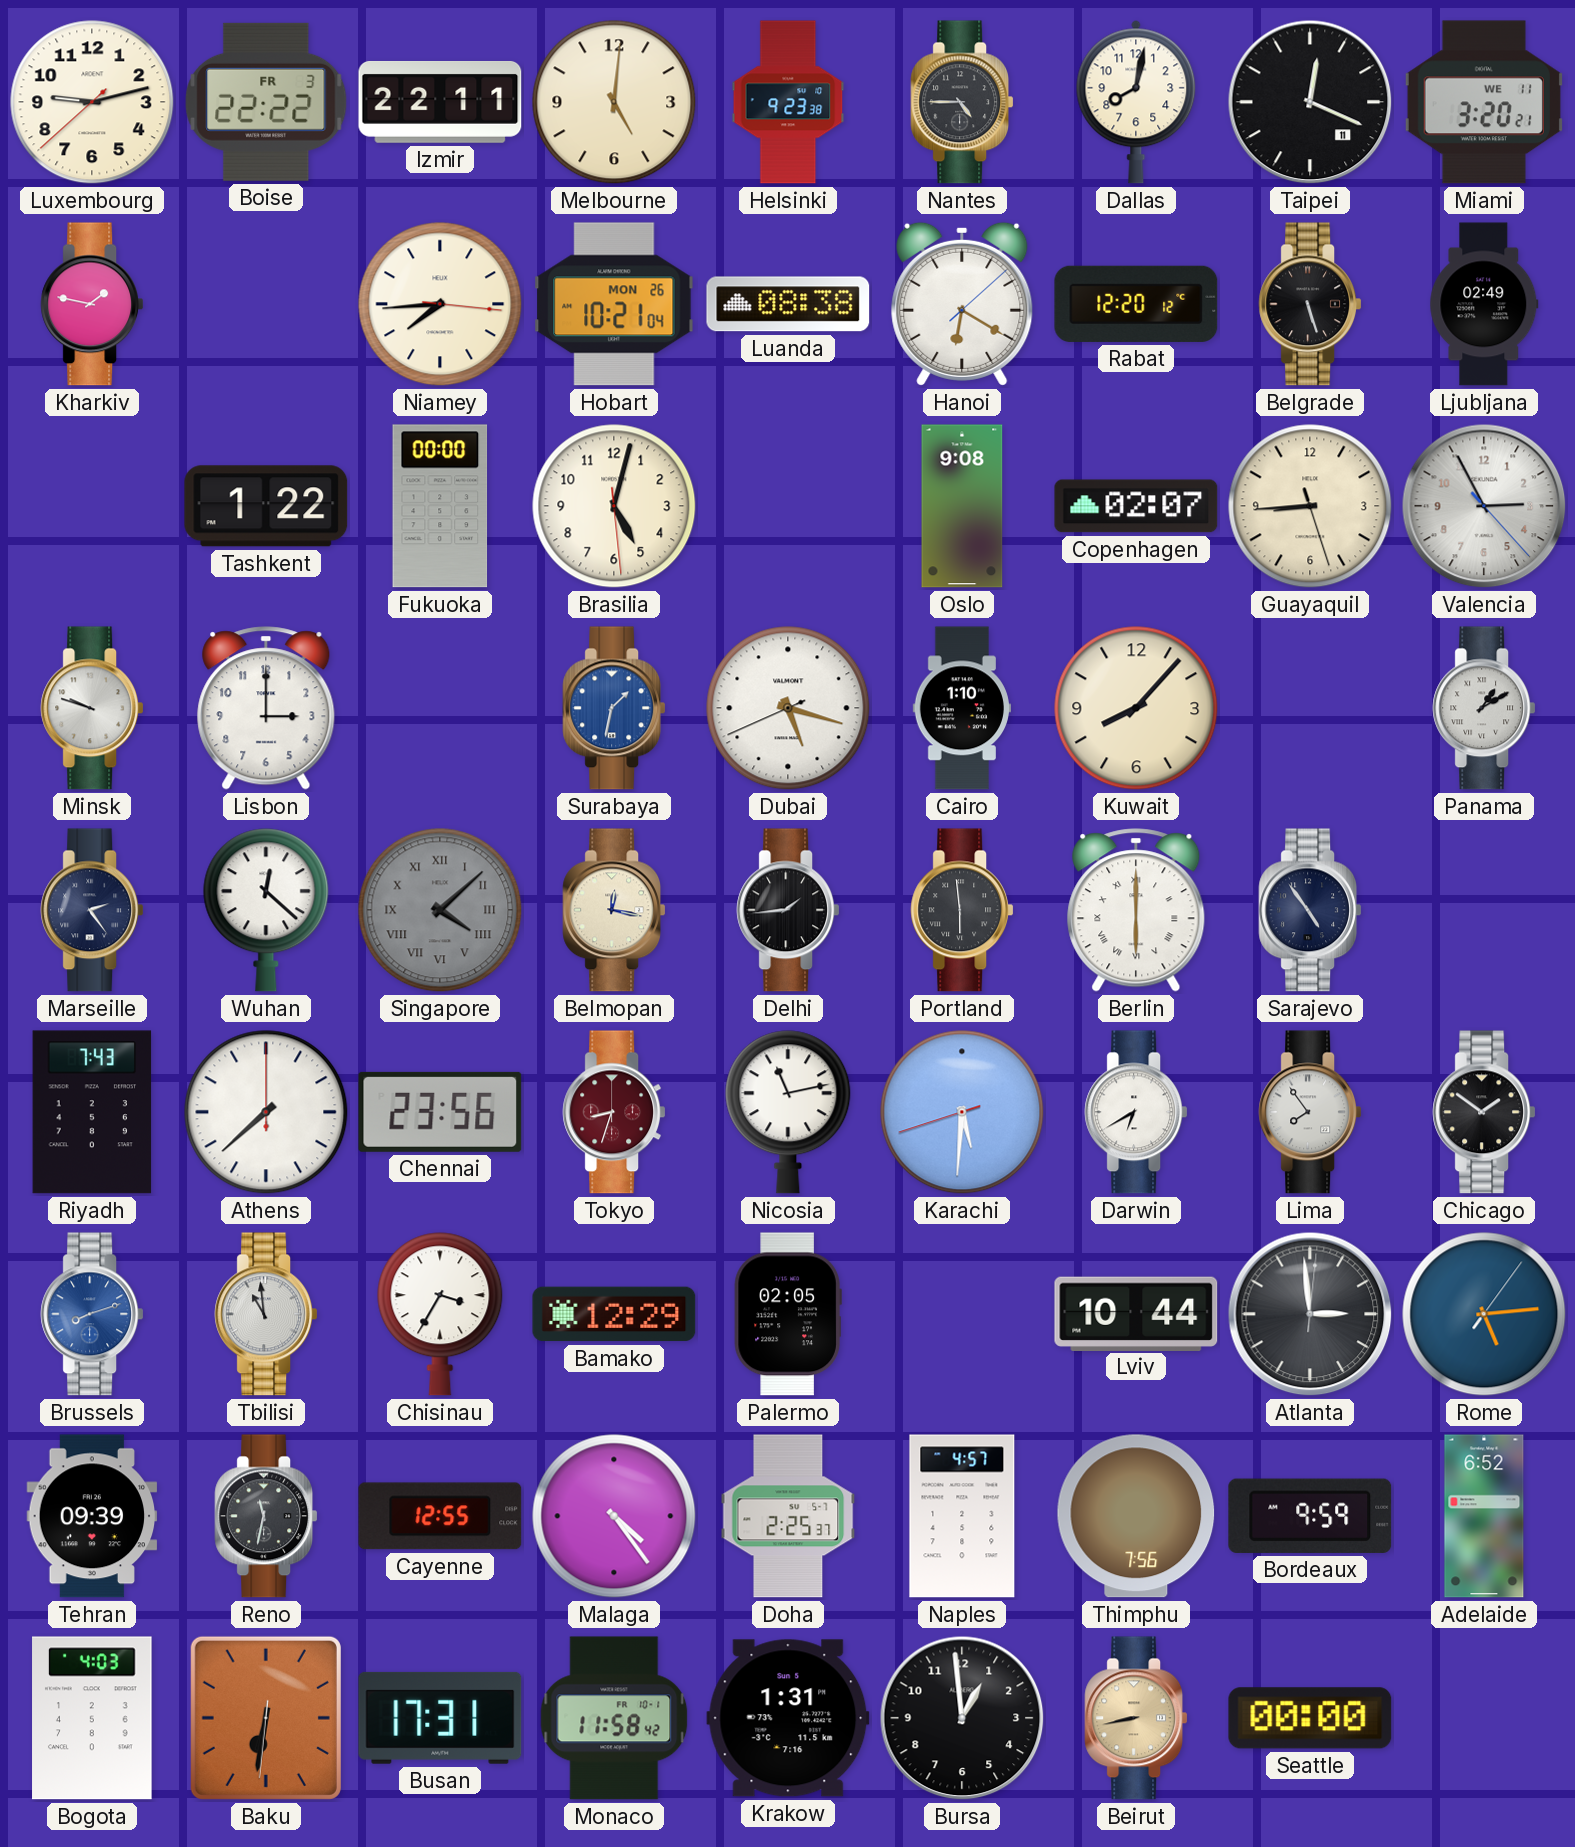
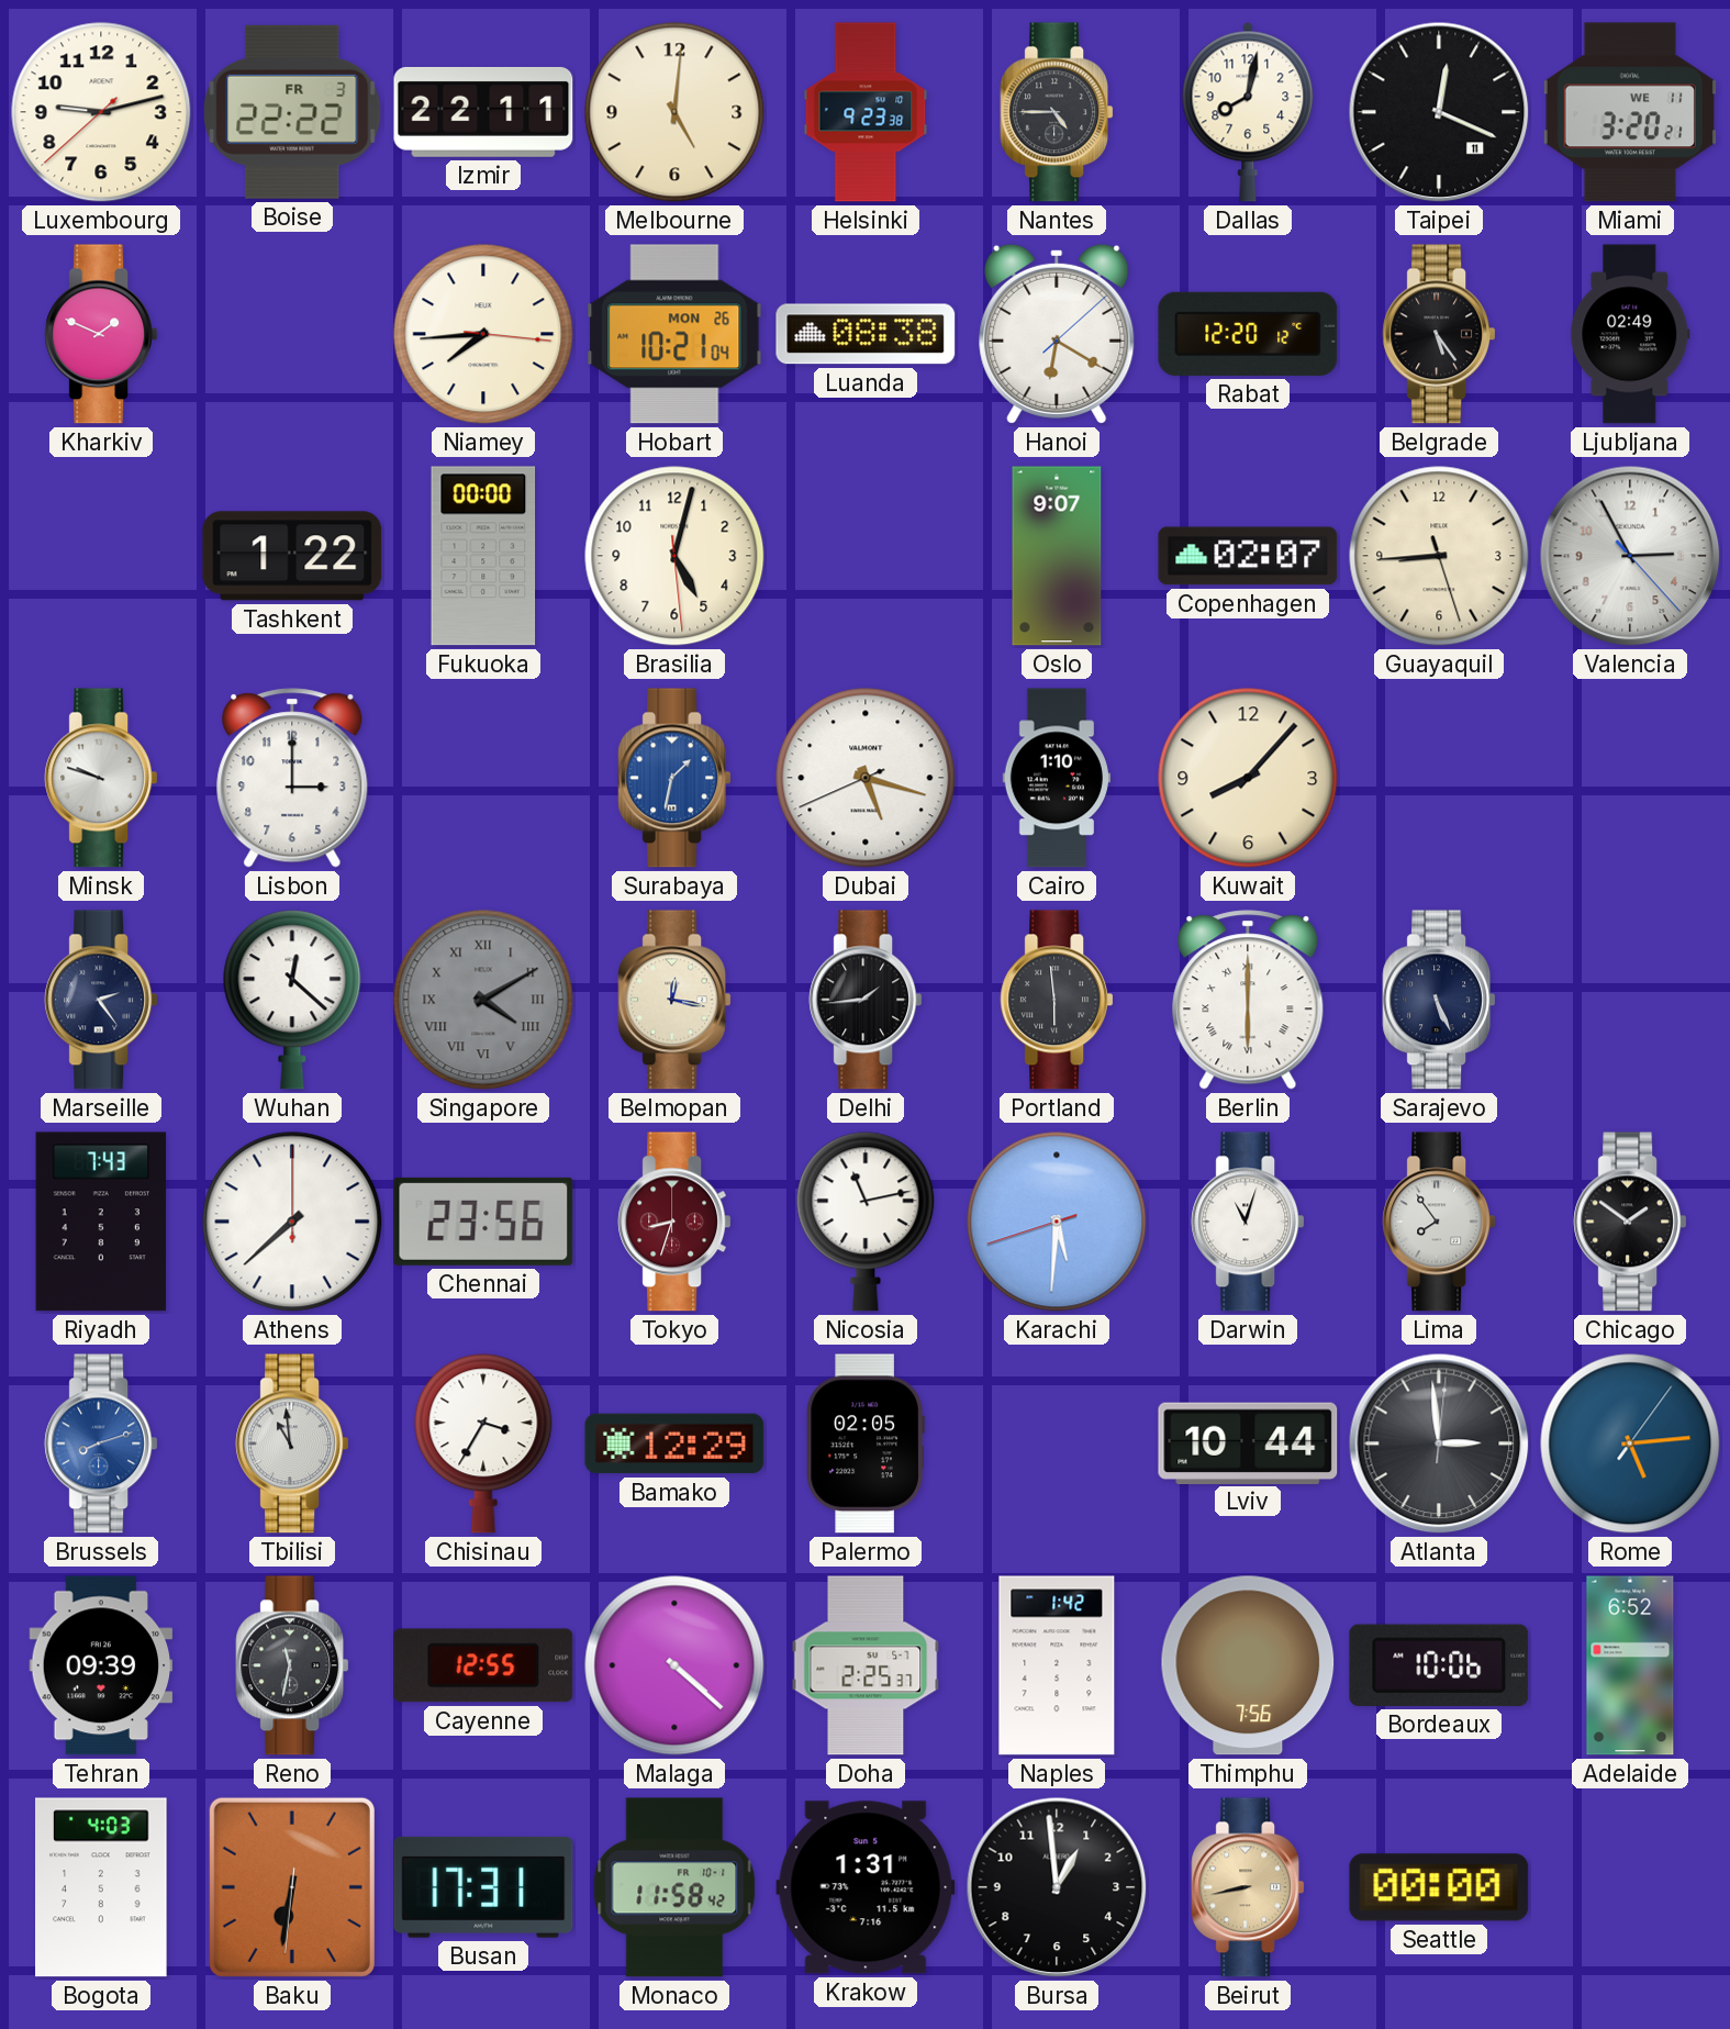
Kharkiv: 1:47 -> 1:49 (101, 334)
Belgrade: 5:27 -> 5:24 (1439, 334)
Oslo: 9:08 -> 9:07 (1057, 556)
Panama: 1:10 -> none (1484, 708)
Singapore: 4:08 -> 4:10 (483, 1000)
Sarajevo: 4:54 -> 5:26 (1439, 1000)
Darwin: 6:40 -> 11:03 (1248, 1222)
Malaga: 4:24 -> 4:22 (674, 1665)
Naples: 4:57 -> 1:42 (1057, 1665)
Bordeaux: 9:59 -> 10:06 (1439, 1665)
